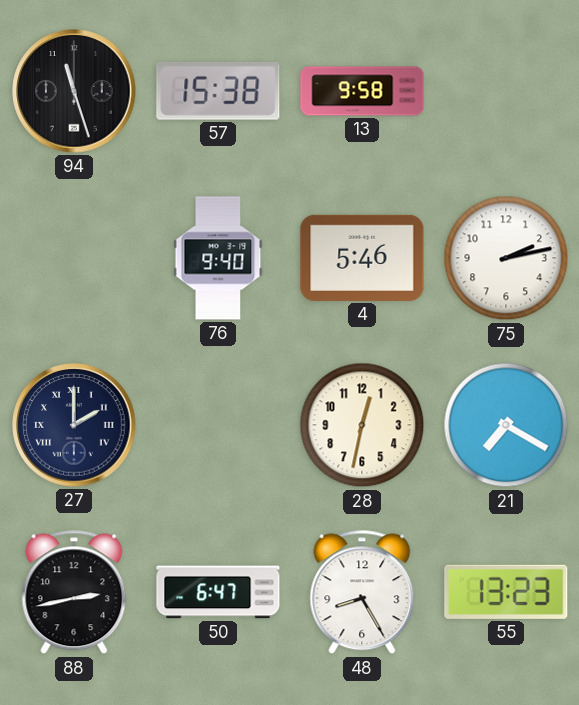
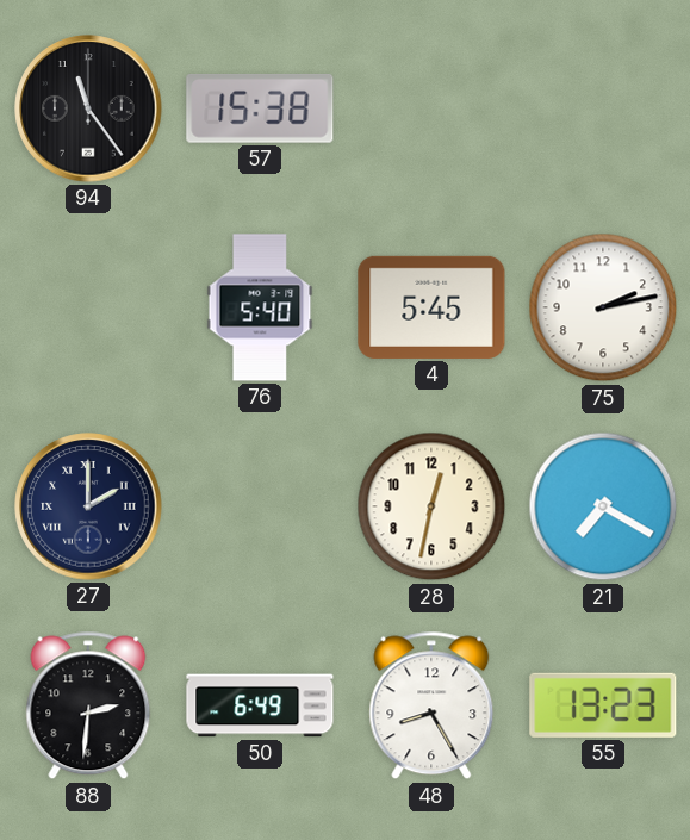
94: 11:27 -> 11:24 (88, 108)
13: 9:58 -> none (362, 91)
76: 9:40 -> 5:40 (260, 307)
4: 5:46 -> 5:45 (431, 307)
88: 2:43 -> 2:31 (88, 705)
50: 6:47 -> 6:49 (260, 705)
